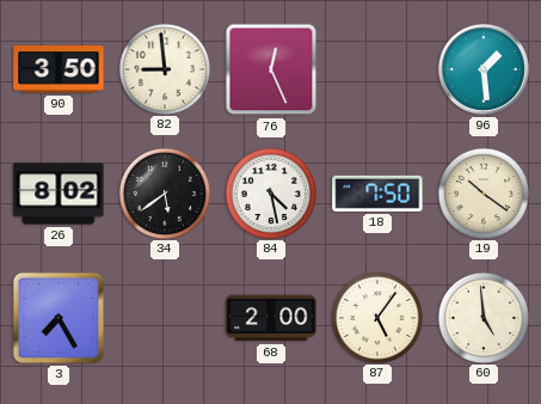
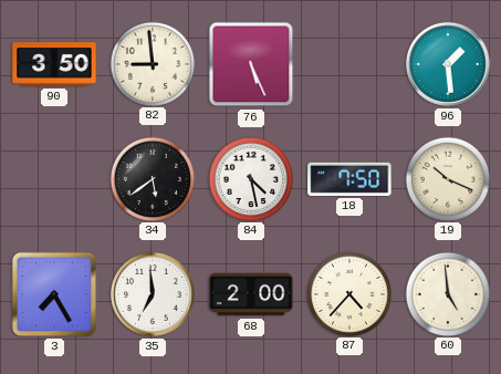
76: 12:26 -> 5:26 (251, 64)
26: 8:02 -> none (59, 194)
19: 10:21 -> 10:19 (447, 178)
35: none -> 6:59 (153, 294)
87: 5:06 -> 4:37 (348, 293)
